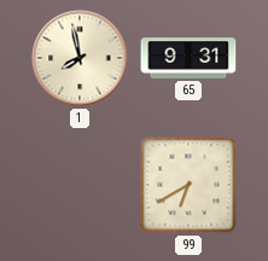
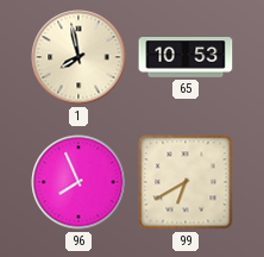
65: 9:31 -> 10:53 (186, 57)
96: none -> 7:56 (78, 182)
